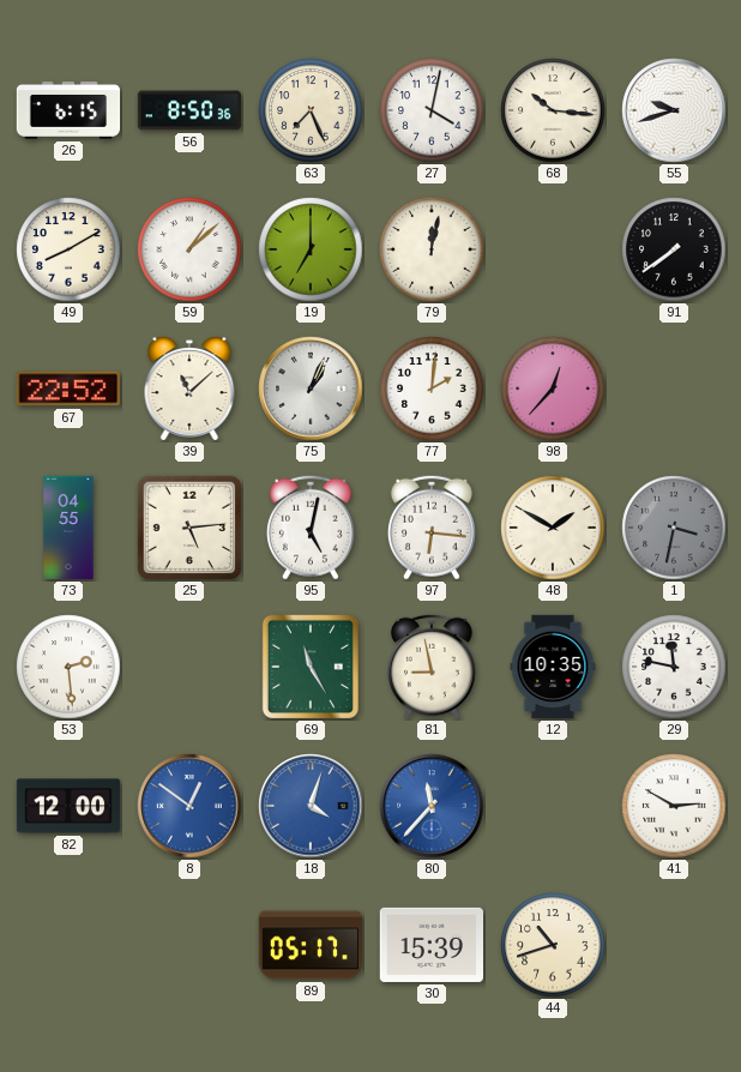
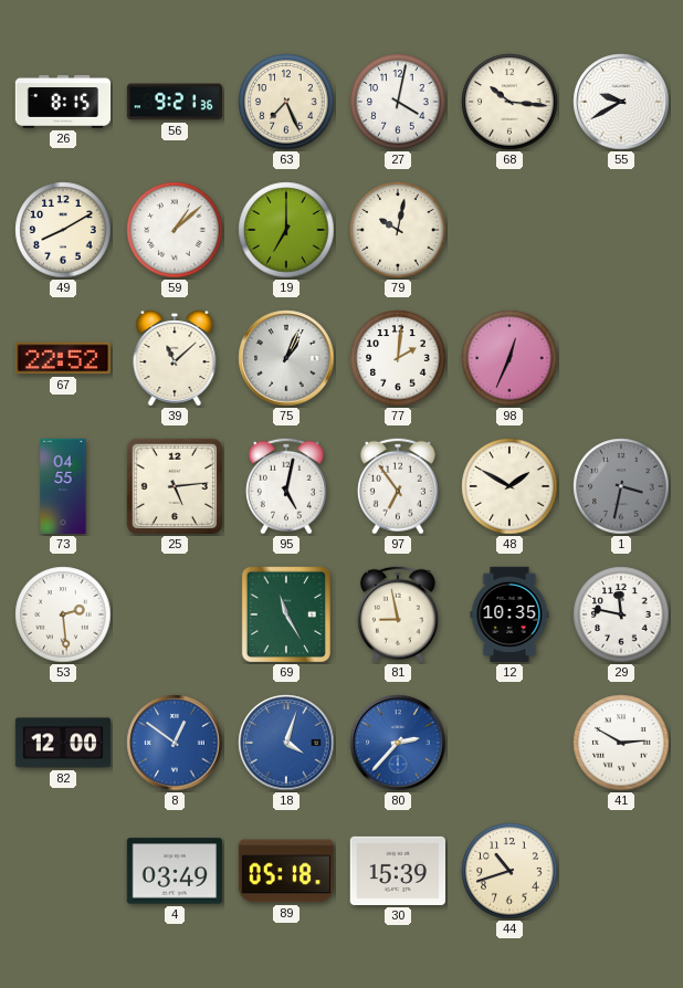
26: 6:15 -> 8:15 (63, 102)
56: 8:50 -> 9:21 (175, 102)
55: 9:42 -> 9:40 (621, 102)
79: 12:02 -> 10:02 (398, 230)
91: 7:39 -> none (674, 249)
98: 12:37 -> 12:34 (509, 358)
97: 6:16 -> 6:54 (398, 486)
80: 11:37 -> 2:37 (398, 743)
4: none -> 03:49 (174, 871)
89: 05:17 -> 05:18 (285, 871)
